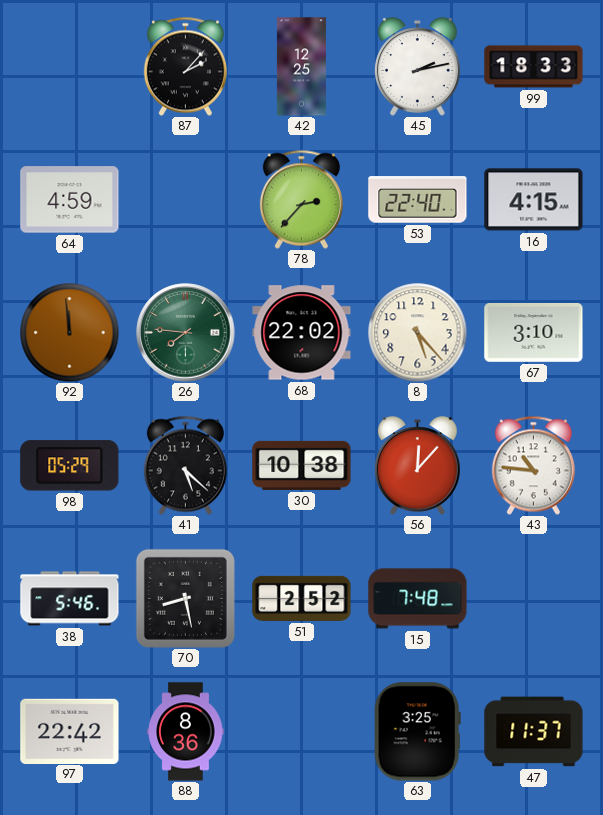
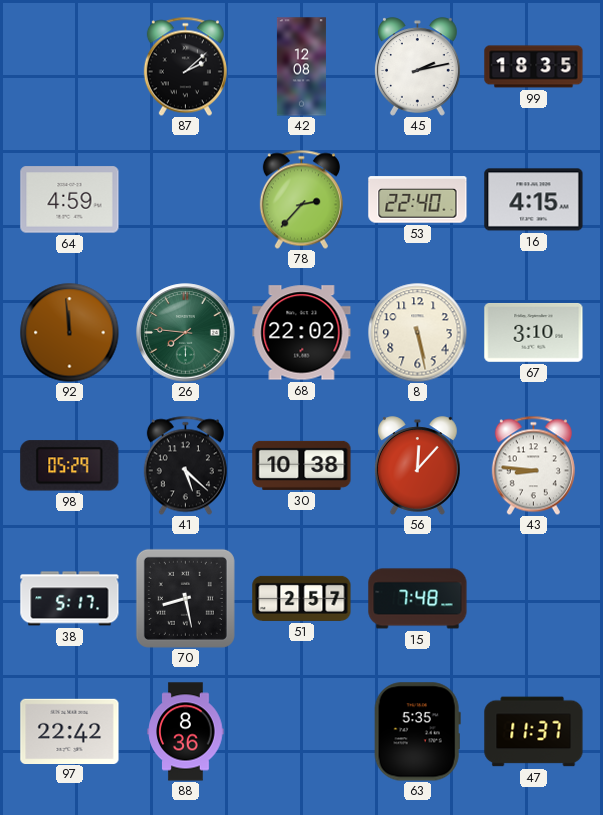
87: 2:07 -> 2:08 (185, 66)
42: 12:25 -> 12:08 (301, 67)
99: 18:33 -> 18:35 (534, 67)
8: 5:23 -> 5:28 (418, 333)
43: 10:46 -> 8:46 (533, 465)
38: 5:46 -> 5:17 (70, 599)
51: 2:52 -> 2:57 (302, 598)
63: 3:25 -> 5:35 (417, 732)
